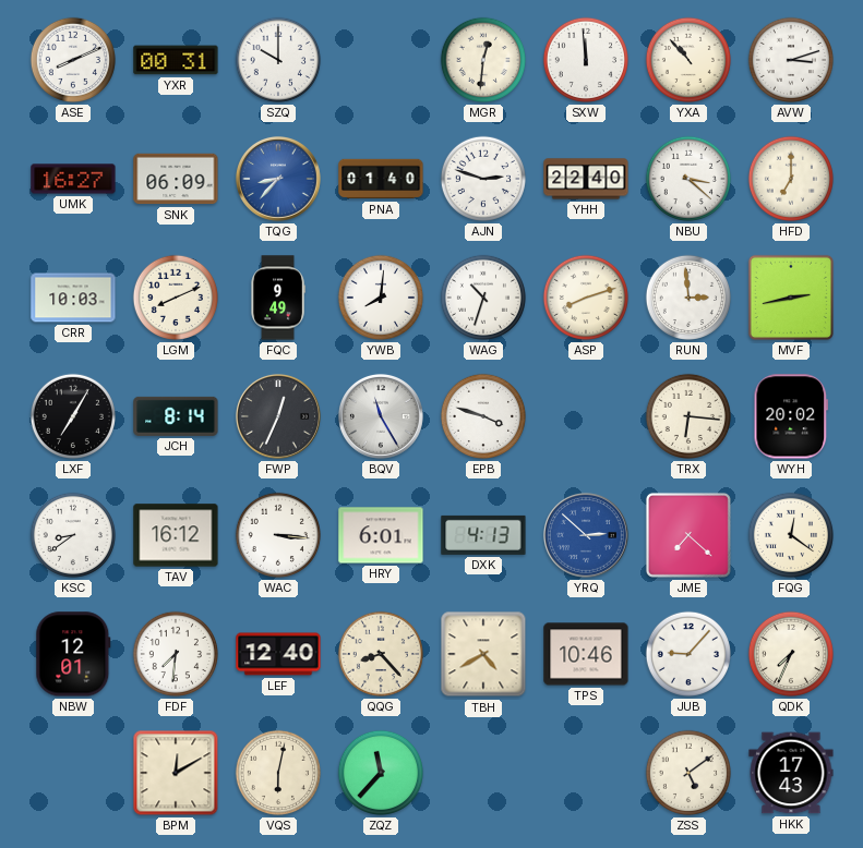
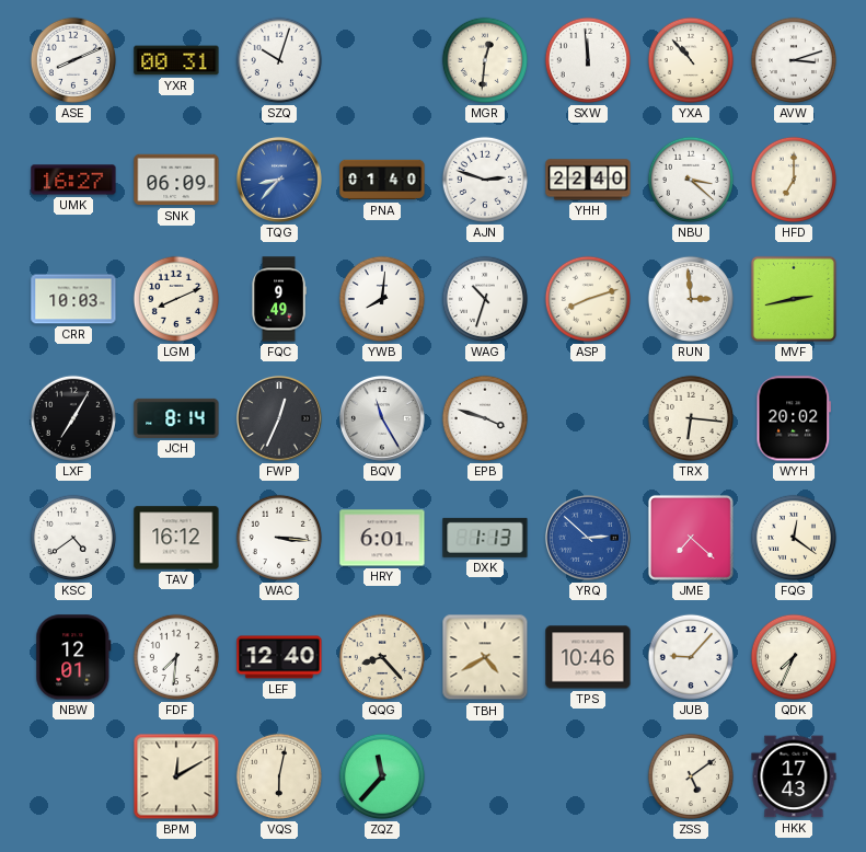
SZQ: 10:00 -> 10:03 (279, 60)
KSC: 8:39 -> 4:39 (73, 538)
DXK: 4:13 -> 1:13 (485, 538)
